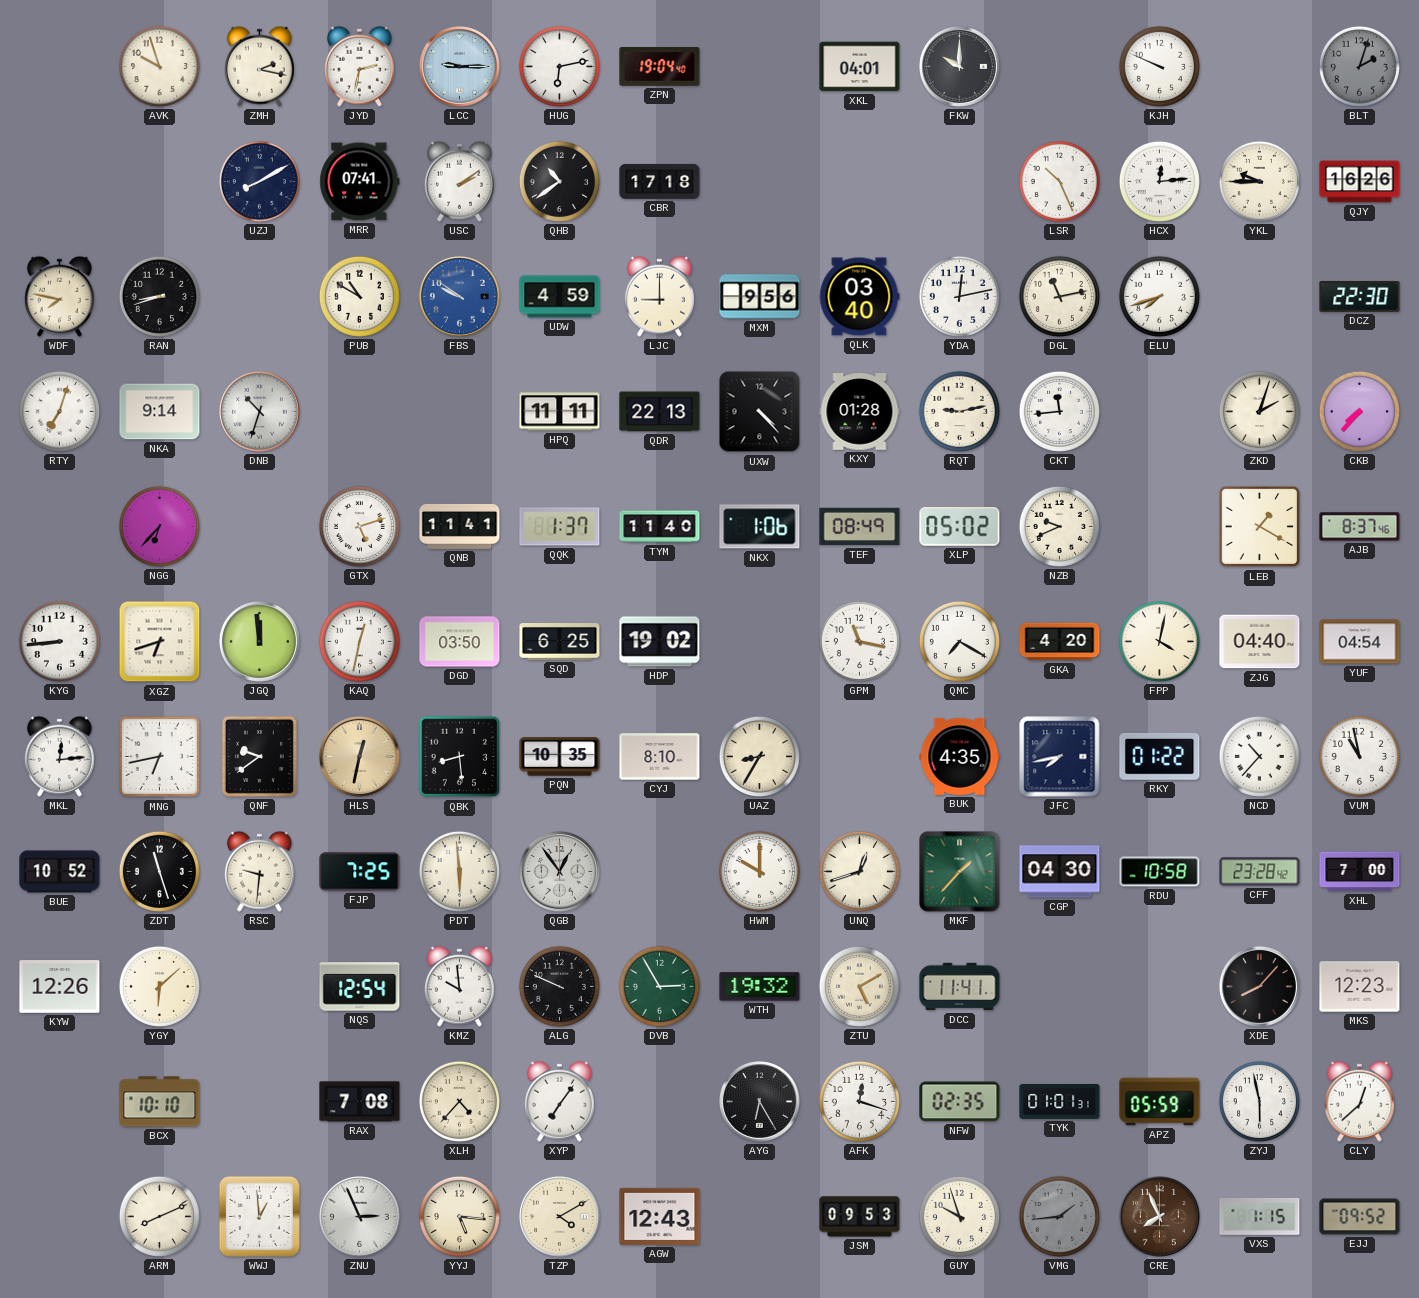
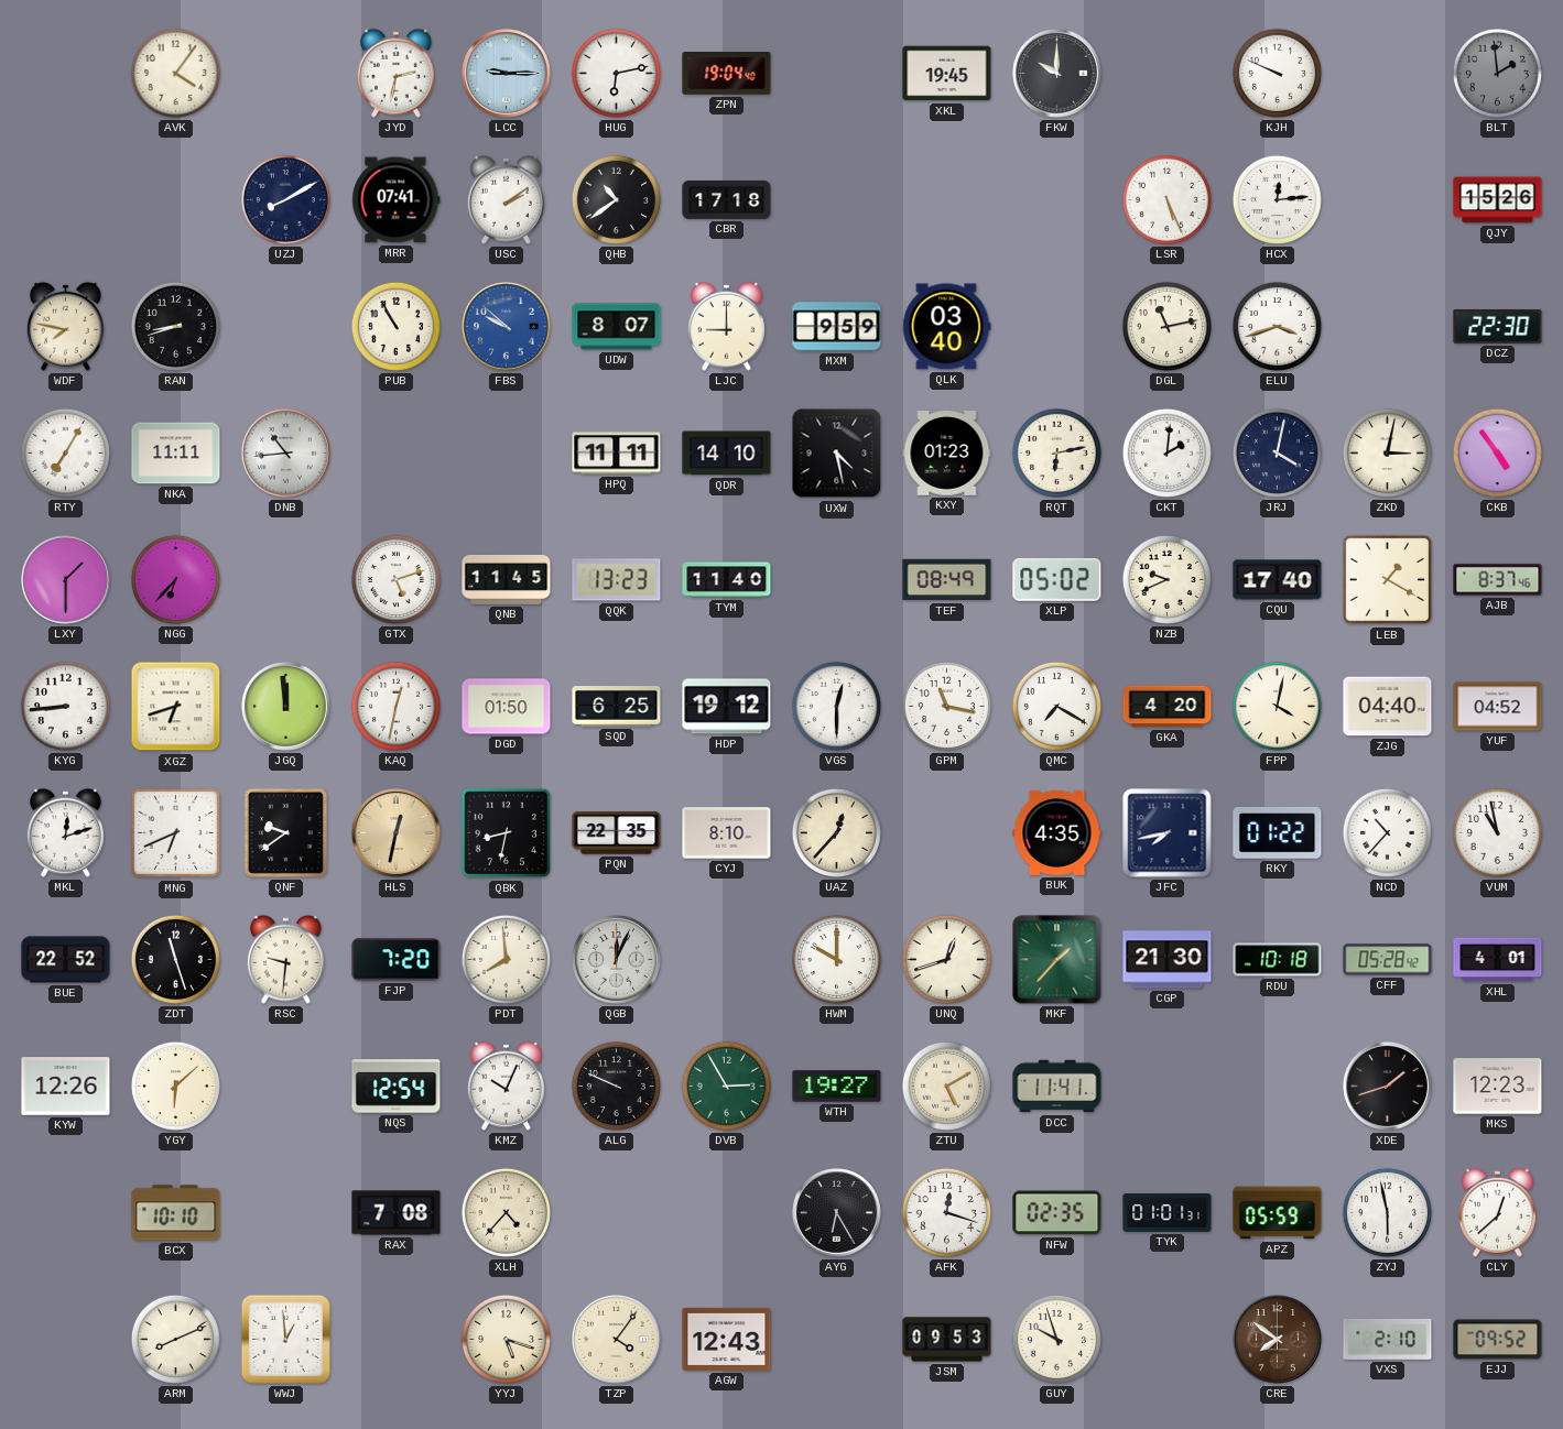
AVK: 9:57 -> 4:06 (175, 73)
ZMH: 2:17 -> none (259, 66)
XKL: 04:01 -> 19:45 (947, 74)
BLT: 2:03 -> 1:59 (1497, 73)
LSR: 10:26 -> 5:26 (1166, 199)
YKL: 9:45 -> none (1259, 181)
QJY: 16:26 -> 15:26 (1498, 200)
PUB: 10:50 -> 10:55 (395, 326)
FBS: 9:51 -> 9:52 (506, 326)
UDW: 4:59 -> 8:07 (617, 327)
MXM: 9:56 -> 9:59 (837, 327)
YDA: 12:13 -> none (959, 296)
ELU: 7:42 -> 3:42 (1277, 326)
RTY: 7:03 -> 7:05 (65, 452)
NKA: 9:14 -> 11:11 (176, 454)
DNB: 10:33 -> 10:44 (285, 452)
QDR: 22:13 -> 14:10 (727, 454)
UXW: 4:23 -> 4:28 (837, 454)
KXY: 01:28 -> 01:23 (947, 454)
RQT: 9:13 -> 6:13 (1056, 452)
CKT: 11:44 -> 2:01 (1166, 452)
JRJ: none -> 4:02 (1277, 452)
ZKD: 2:03 -> 3:02 (1387, 452)
CKB: 7:37 -> 4:54 (1497, 452)
LXY: none -> 1:30 (65, 579)
QNB: 11:41 -> 11:45 (507, 579)
QQK: 1:37 -> 13:23 (617, 580)
NKX: 1:06 -> none (760, 527)
CQU: none -> 17:40 (1278, 580)
DGD: 03:50 -> 01:50 (507, 707)
HDP: 19:02 -> 19:12 (727, 707)
VGS: none -> 12:30 (836, 706)
YUF: 04:54 -> 04:52 (1498, 707)
MKL: 12:14 -> 12:12 (65, 832)
MNG: 6:43 -> 6:41 (176, 833)
QBK: 8:29 -> 8:32 (507, 833)
PQN: 10:35 -> 22:35 (617, 833)
UAZ: 8:35 -> 12:37 (836, 832)
BUE: 10:52 -> 22:52 (66, 960)
FJP: 7:25 -> 7:20 (397, 960)
PDT: 5:59 -> 7:59 (506, 959)
QGB: 12:54 -> 12:04 (616, 959)
CGP: 04:30 -> 21:30 (1168, 960)
RDU: 10:58 -> 10:18 (1278, 960)
CFF: 23:28 -> 05:28 (1388, 960)
XHL: 7:00 -> 4:01 (1498, 960)
KMZ: 9:59 -> 10:04 (506, 1086)
WTH: 19:32 -> 19:27 (837, 1087)
XDE: 8:07 -> 1:42 (1387, 1086)
XYP: 7:06 -> none (559, 1101)
ZNU: 2:56 -> none (359, 1216)
YYJ: 5:16 -> 5:18 (506, 1339)
TZP: 4:10 -> 4:06 (616, 1339)
VMG: 1:44 -> none (1059, 1216)
CRE: 7:56 -> 7:51 (1277, 1339)
VXS: 1:15 -> 2:10 (1388, 1340)
